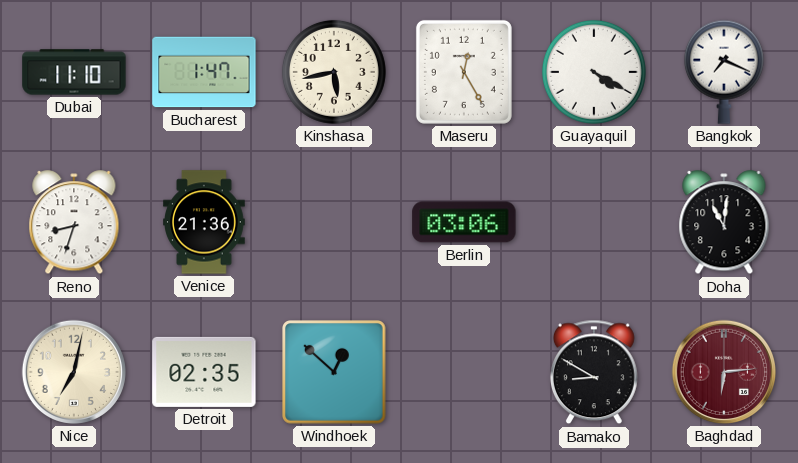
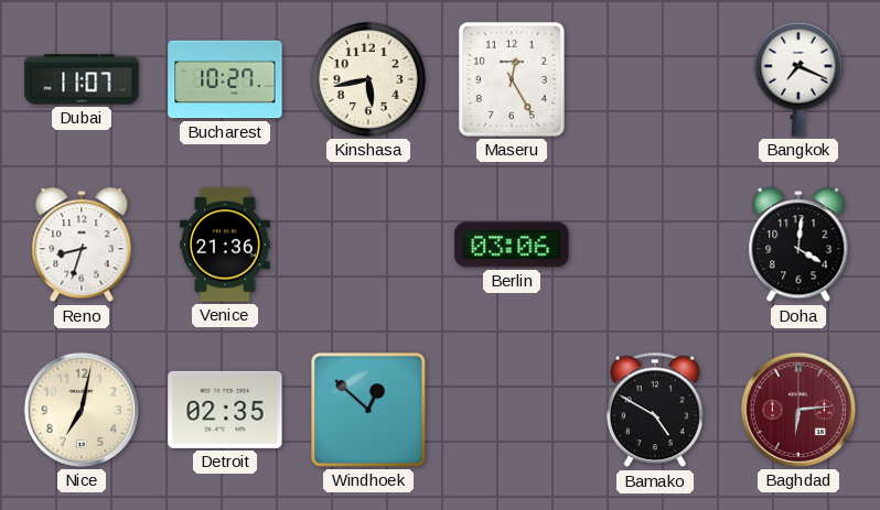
Dubai: 11:10 -> 11:07 (82, 79)
Bucharest: 1:47 -> 10:27 (225, 79)
Guayaquil: 4:20 -> none (594, 72)
Doha: 11:01 -> 4:01 (798, 246)
Bamako: 8:50 -> 4:50 (655, 410)
